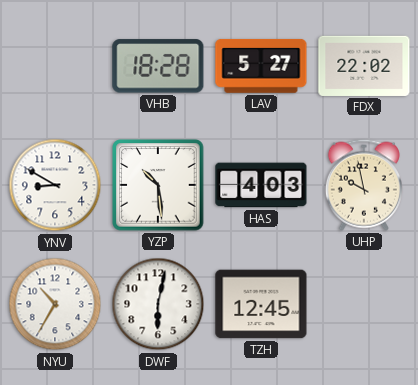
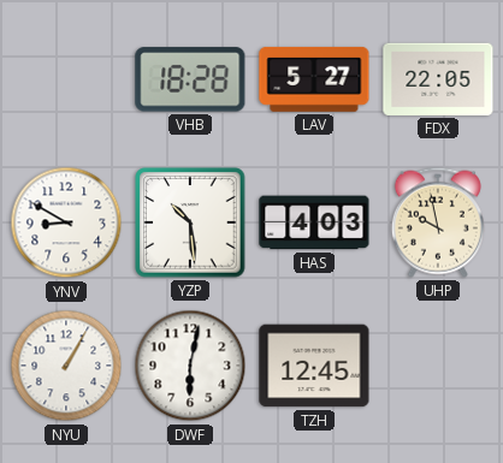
FDX: 22:02 -> 22:05 (438, 79)
NYU: 10:35 -> 1:05 (66, 366)
